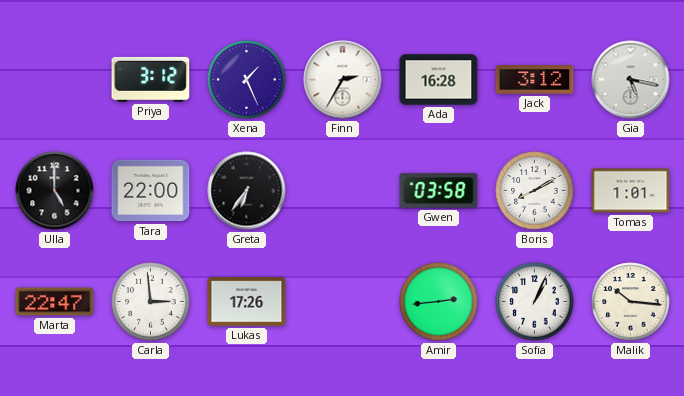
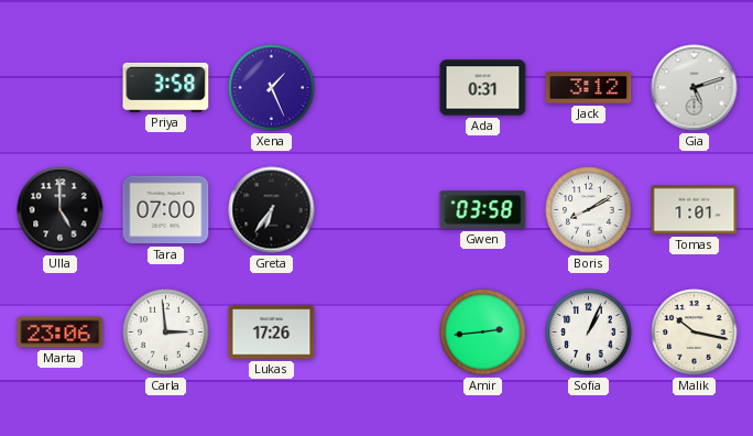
Priya: 3:12 -> 3:58 (166, 87)
Finn: 2:35 -> none (343, 80)
Ada: 16:28 -> 0:31 (483, 88)
Gia: 5:17 -> 5:12 (695, 88)
Tara: 22:00 -> 07:00 (166, 210)
Marta: 22:47 -> 23:06 (61, 333)
Malik: 10:16 -> 10:17 (695, 333)
